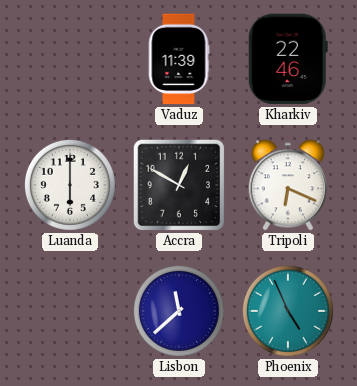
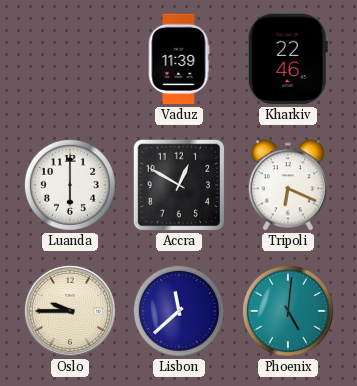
Oslo: none -> 9:45 (70, 311)
Phoenix: 4:56 -> 5:01 (288, 311)
